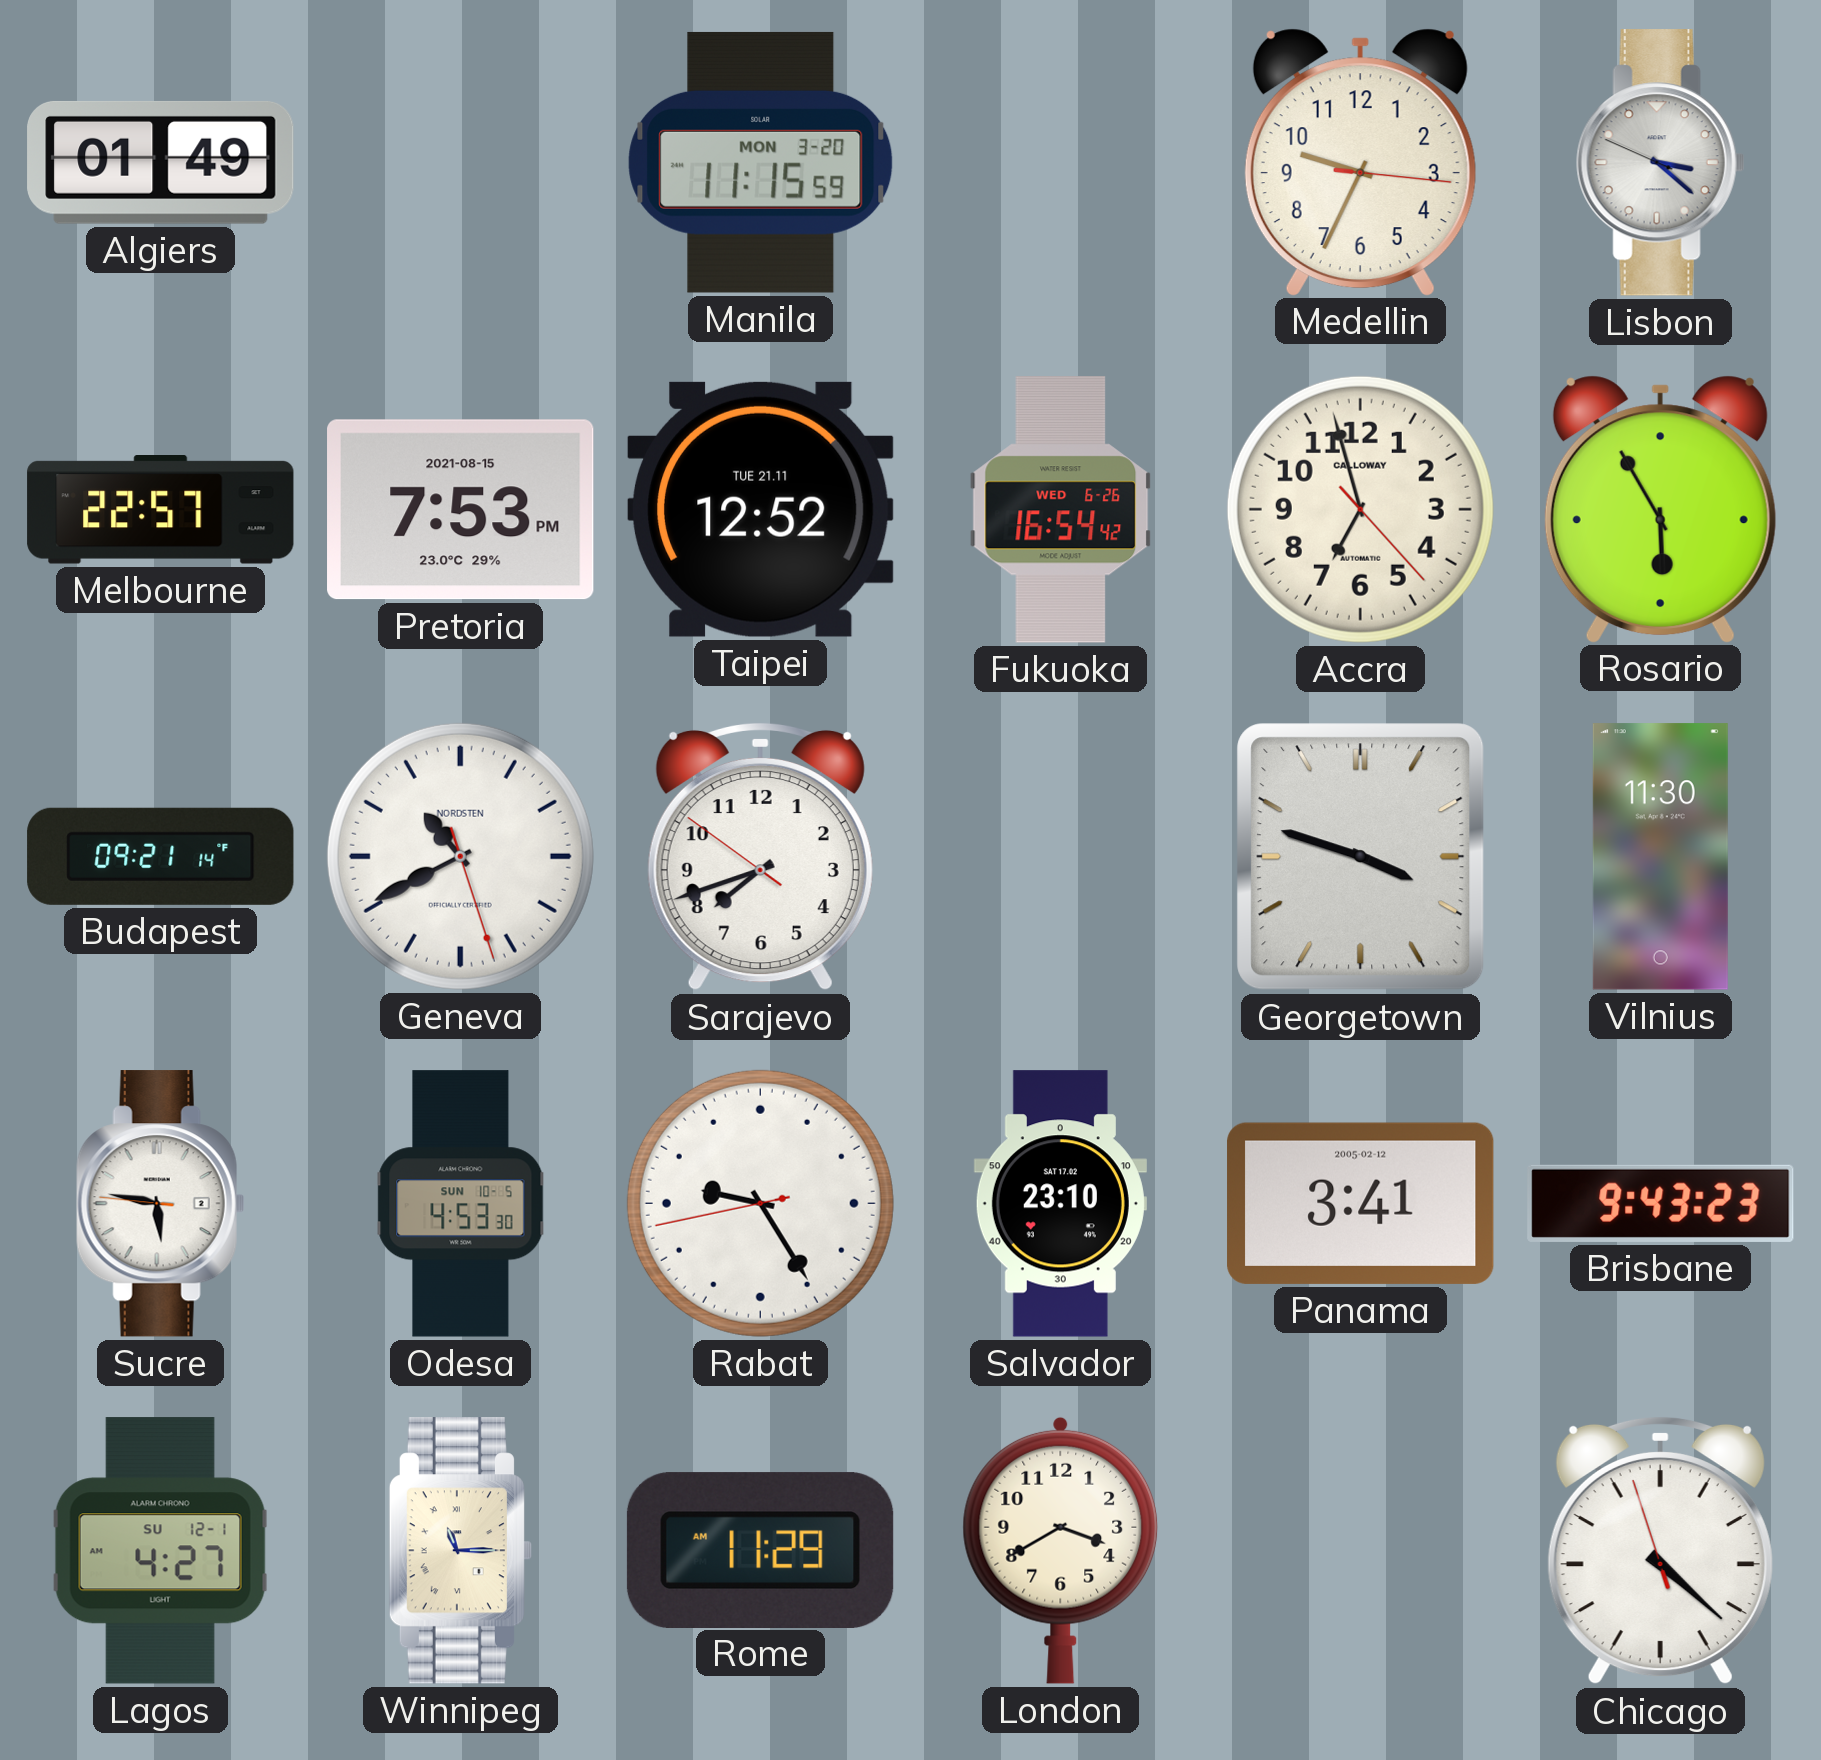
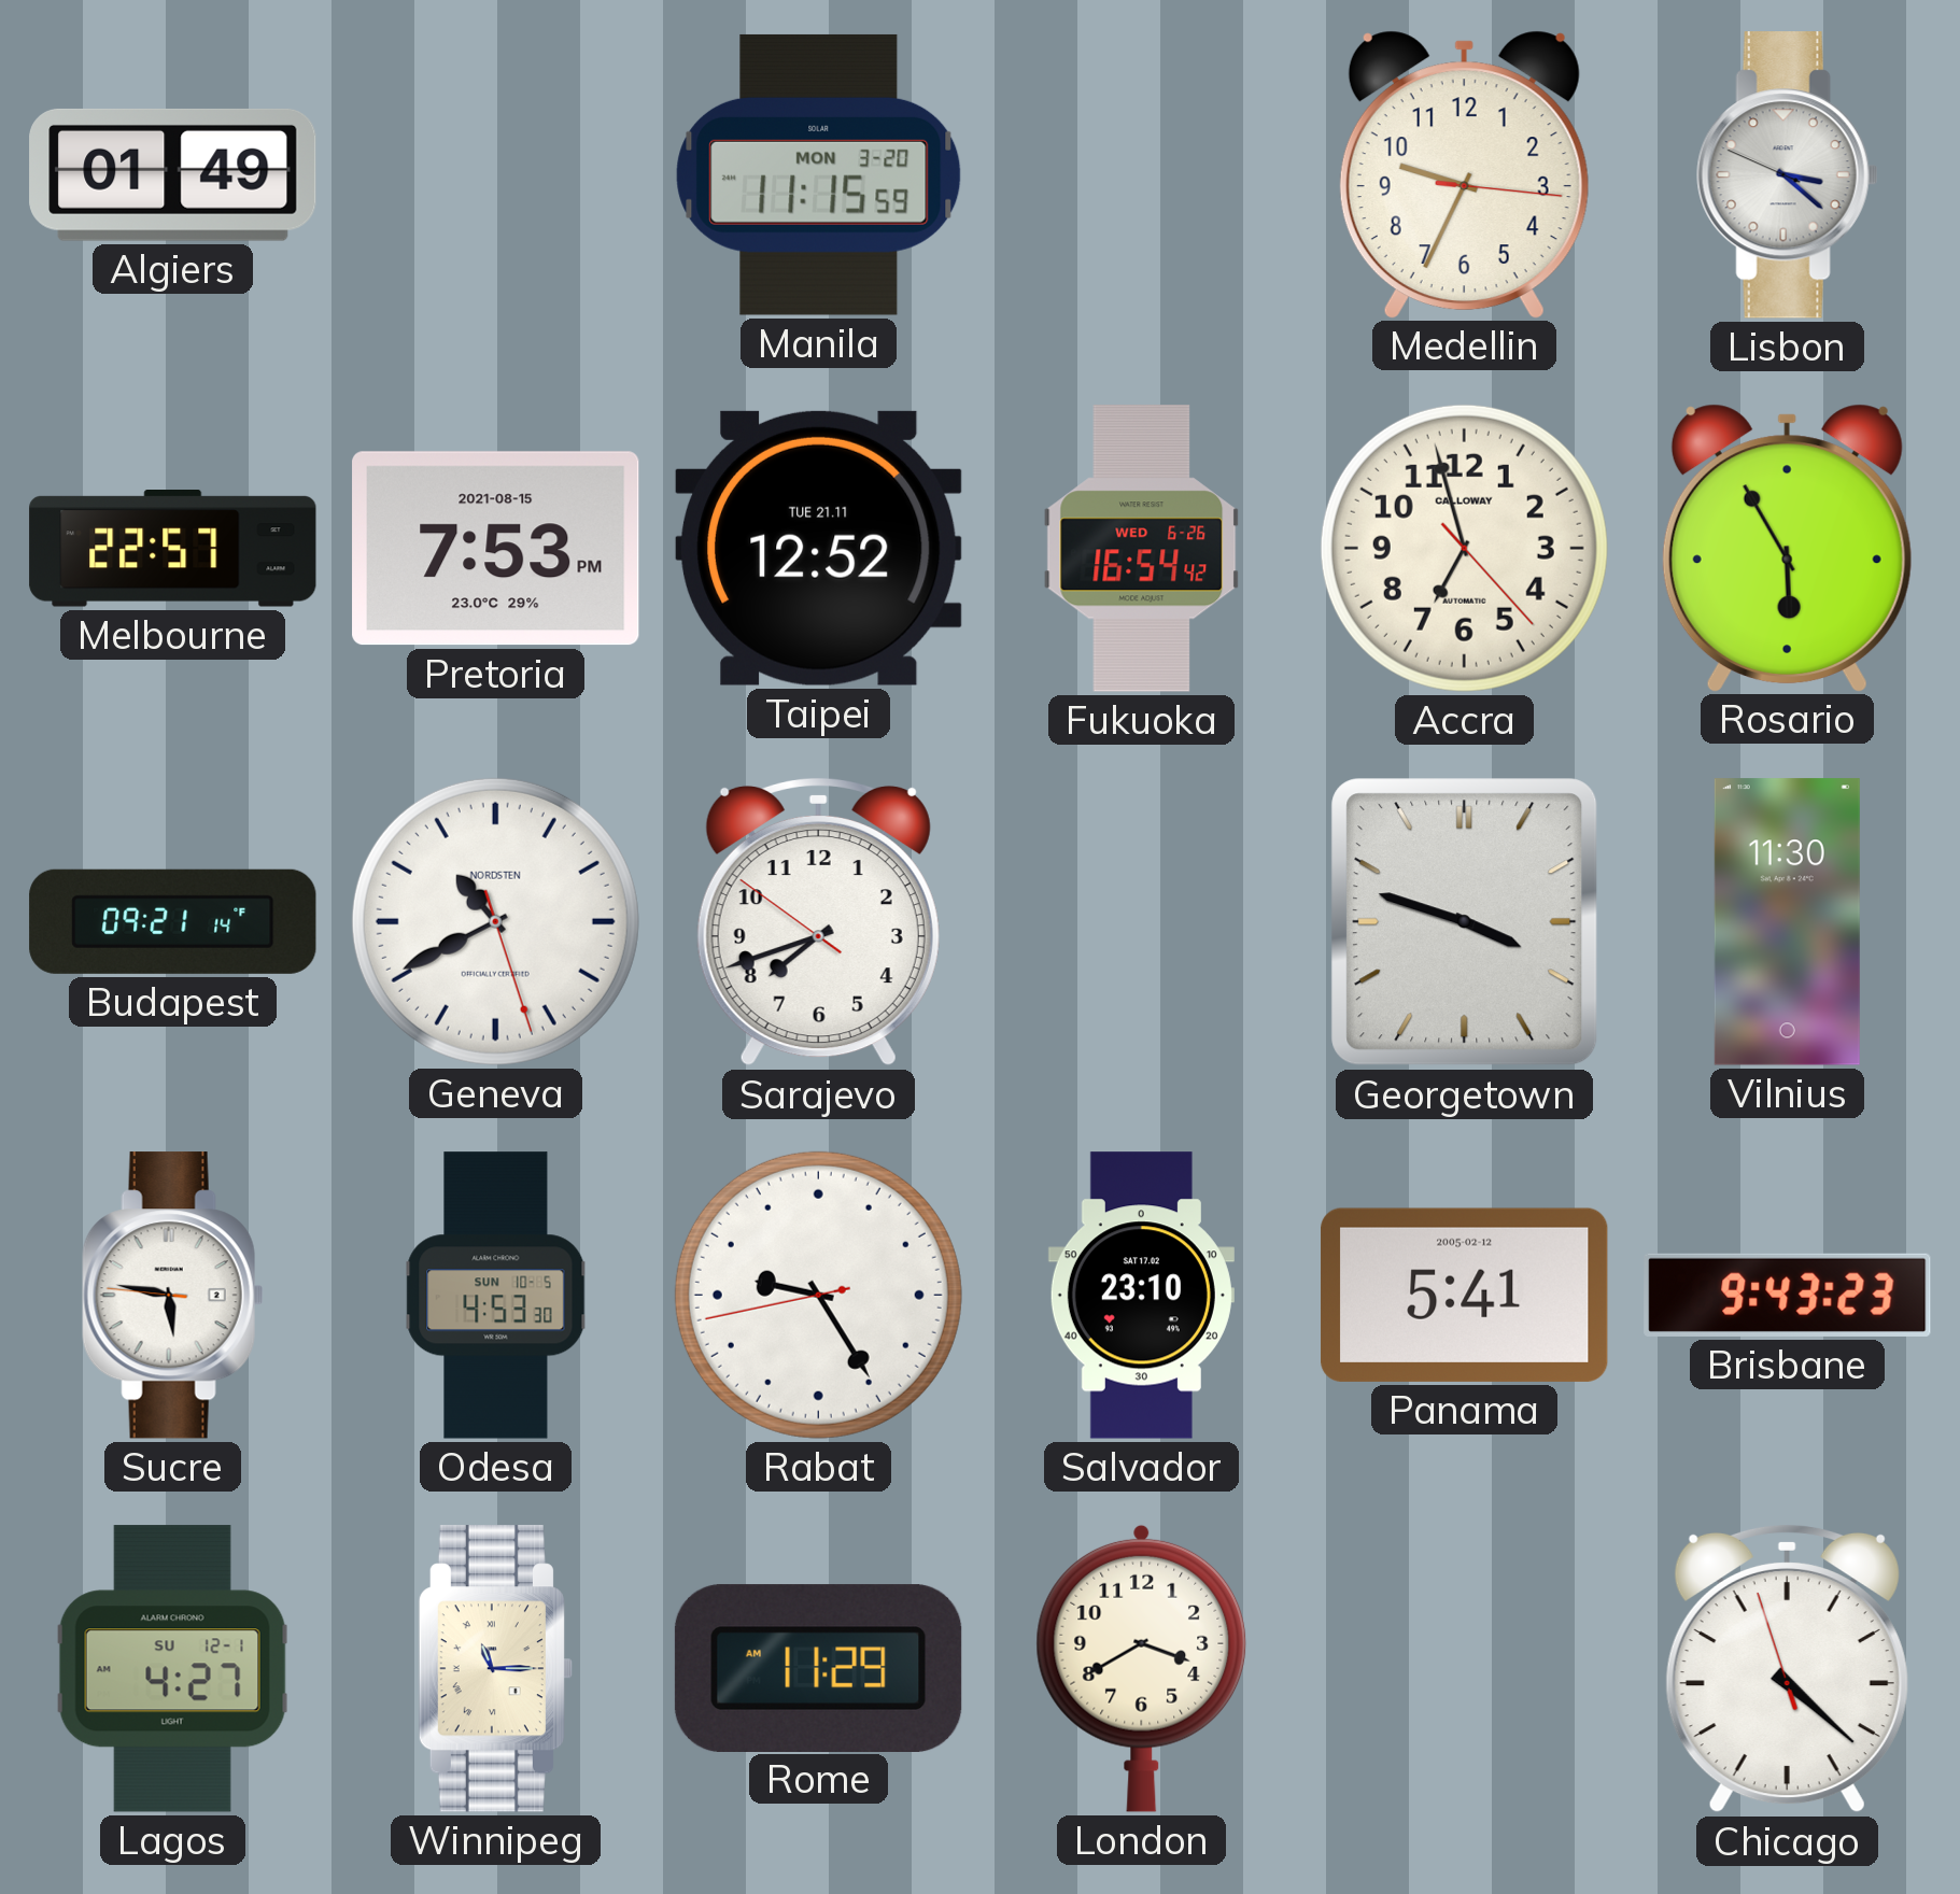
Panama: 3:41 -> 5:41 (1465, 1295)
